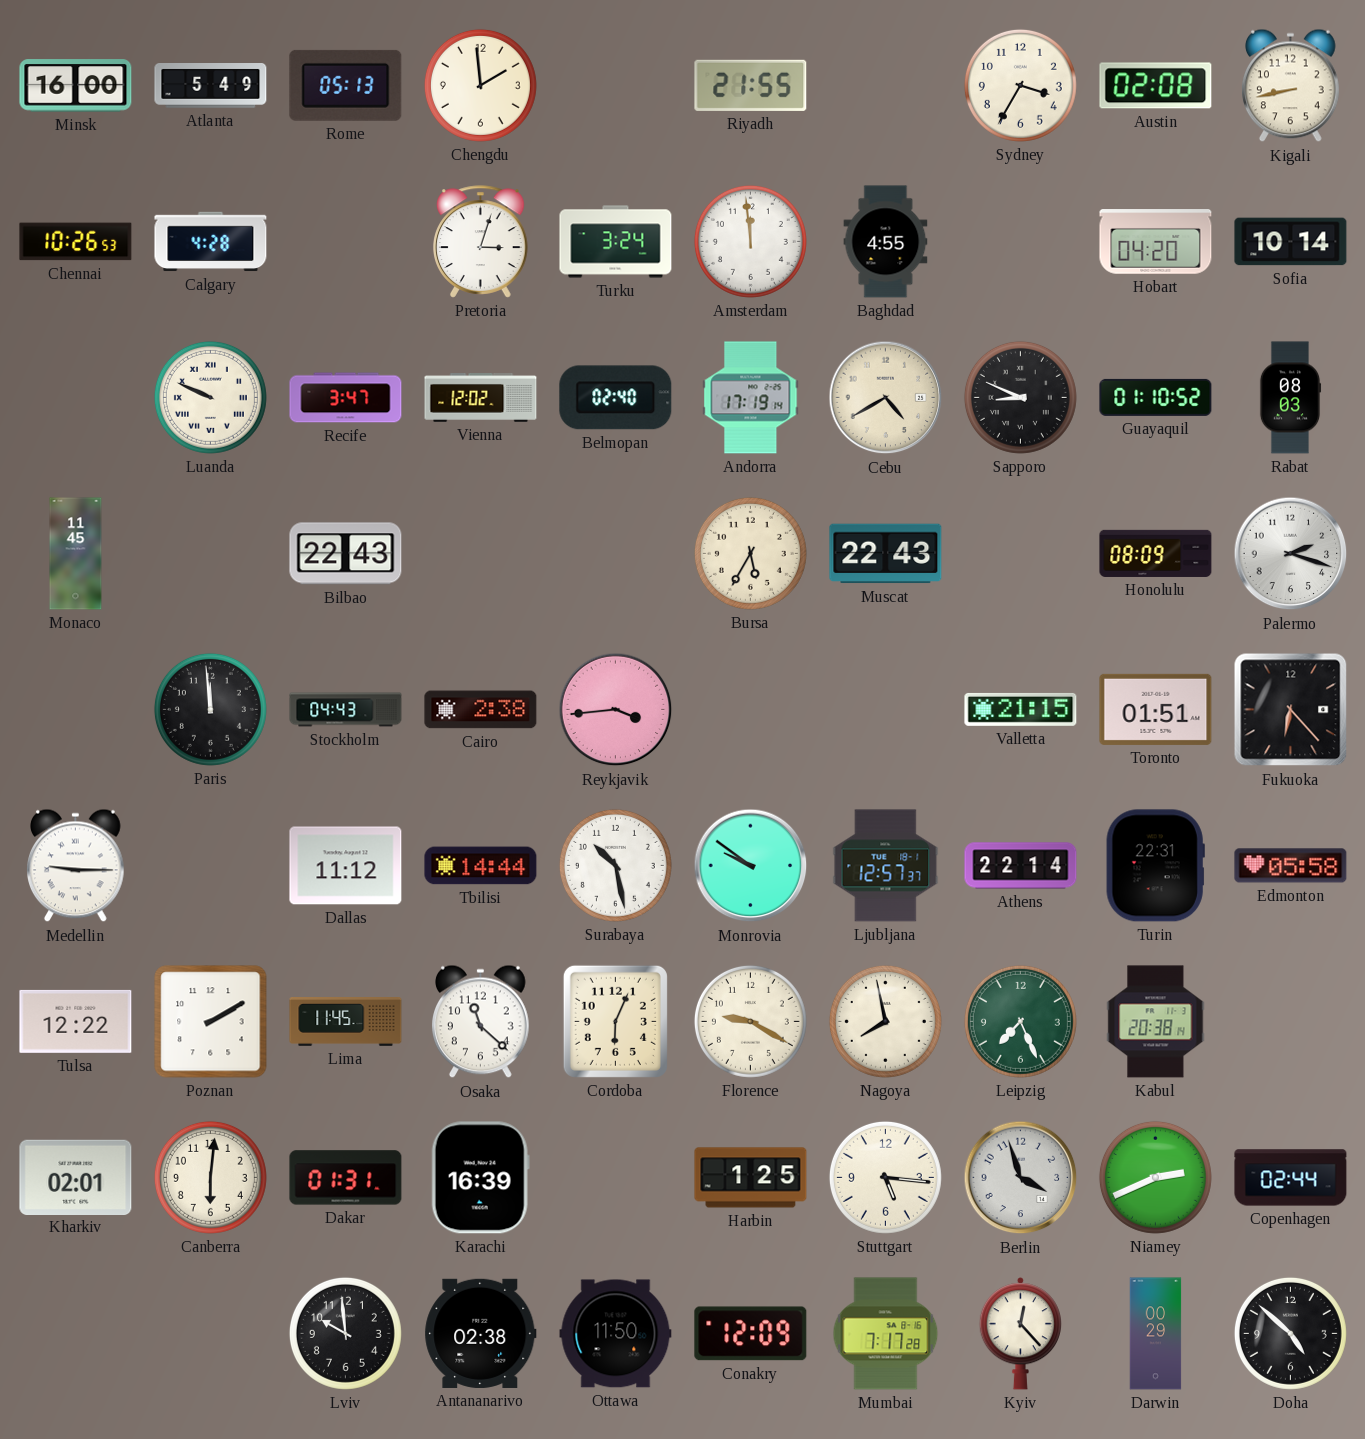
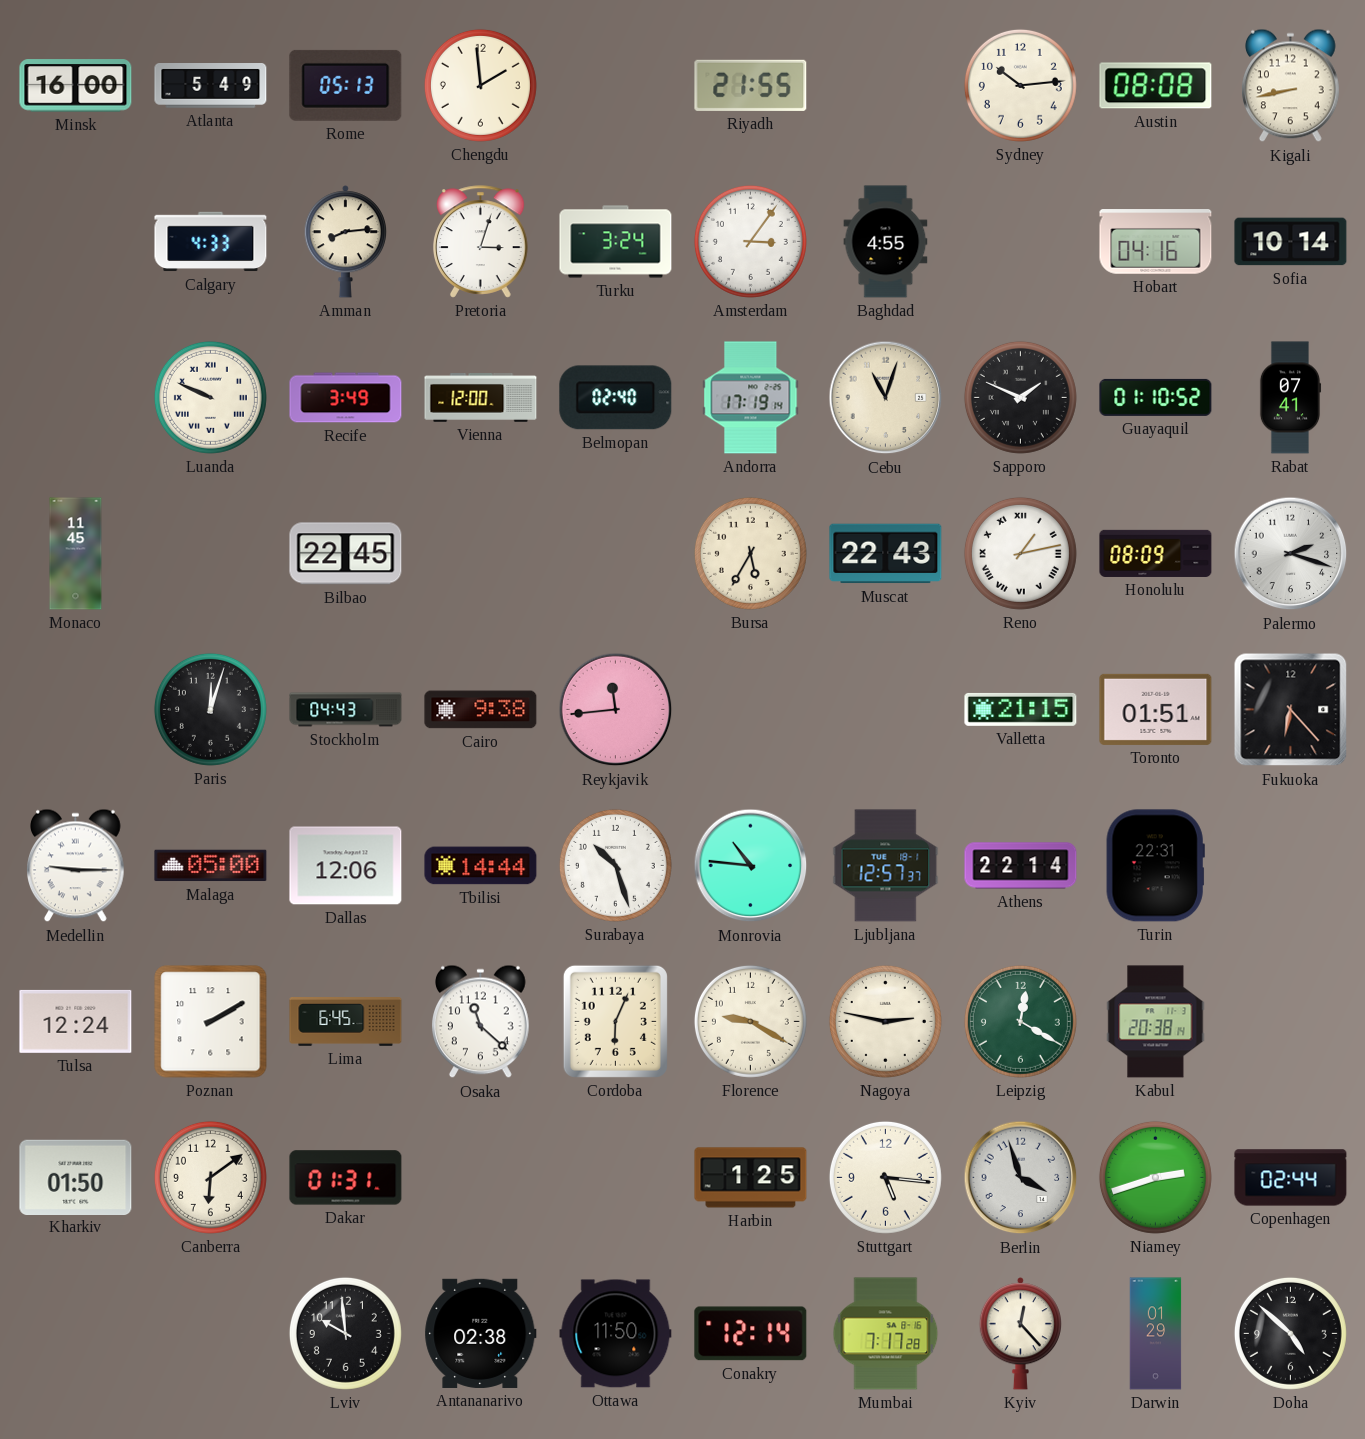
Sydney: 3:35 -> 10:14 (1020, 85)
Austin: 02:08 -> 08:08 (1156, 86)
Chennai: 10:26 -> none (76, 242)
Calgary: 4:28 -> 4:33 (211, 242)
Amman: none -> 8:14 (345, 242)
Amsterdam: 11:59 -> 3:06 (750, 241)
Hobart: 04:20 -> 04:16 (1156, 242)
Recife: 3:47 -> 3:49 (346, 398)
Vienna: 12:02 -> 12:00 (481, 398)
Cebu: 4:40 -> 11:03 (886, 398)
Sapporo: 8:49 -> 1:49 (1020, 397)
Rabat: 08:03 -> 07:41 (1290, 398)
Bilbao: 22:43 -> 22:45 (346, 554)
Reno: none -> 1:13 (1020, 553)
Paris: 11:59 -> 12:03 (210, 709)
Cairo: 2:38 -> 9:38 (481, 710)
Reykjavik: 3:44 -> 11:44 (616, 710)
Malaga: none -> 05:00 (211, 866)
Dallas: 11:12 -> 12:06 (346, 866)
Surabaya: 10:28 -> 10:27 (615, 865)
Monrovia: 9:51 -> 10:46 (751, 866)
Edmonton: 05:58 -> none (1291, 866)
Tulsa: 12:22 -> 12:24 (76, 1021)
Lima: 11:45 -> 6:45 (346, 1022)
Nagoya: 7:58 -> 2:47 (885, 1021)
Leipzig: 7:26 -> 12:20 (1020, 1021)
Kharkiv: 02:01 -> 01:50 (76, 1177)
Canberra: 6:01 -> 6:09 (210, 1177)
Karachi: 16:39 -> none (480, 1178)
Niamey: 2:41 -> 2:42 (1155, 1177)
Conakry: 12:09 -> 12:14 (751, 1334)
Darwin: 00:29 -> 01:29 (1156, 1334)
